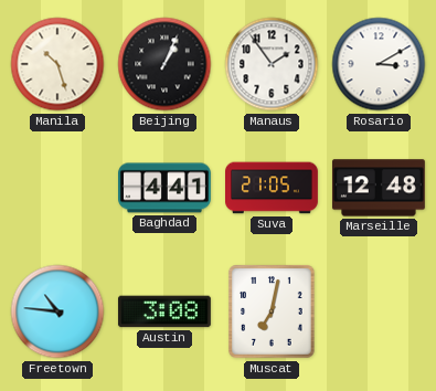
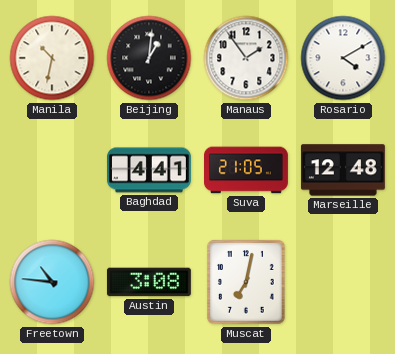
Manila: 10:27 -> 10:32 (52, 58)
Beijing: 1:04 -> 1:01 (149, 58)
Rosario: 3:10 -> 4:10 (343, 58)
